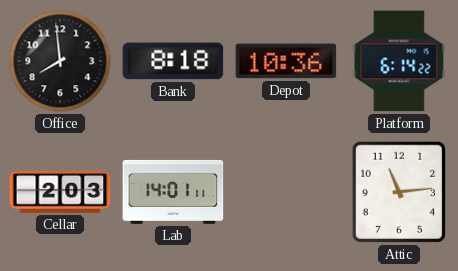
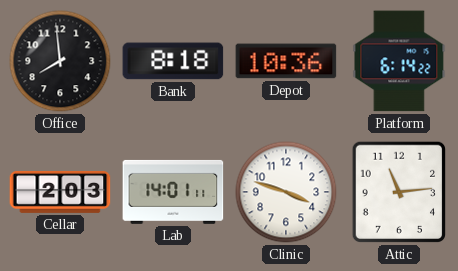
Clinic: none -> 3:48 (286, 192)
